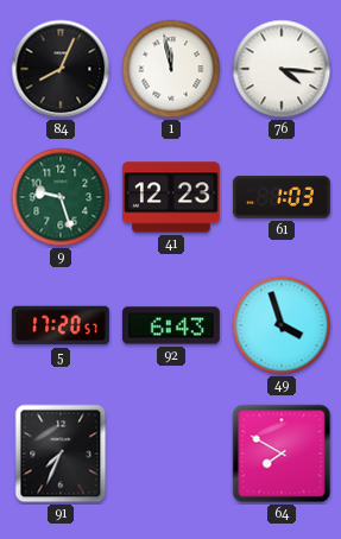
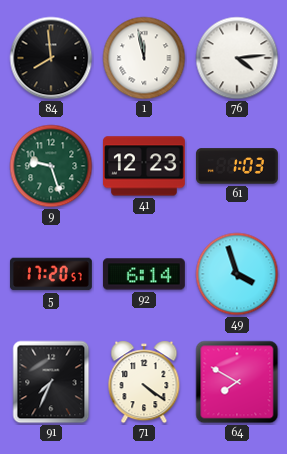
84: 8:04 -> 7:59 (51, 58)
76: 4:16 -> 4:14 (237, 58)
92: 6:43 -> 6:14 (144, 274)
71: none -> 4:21 (144, 382)
